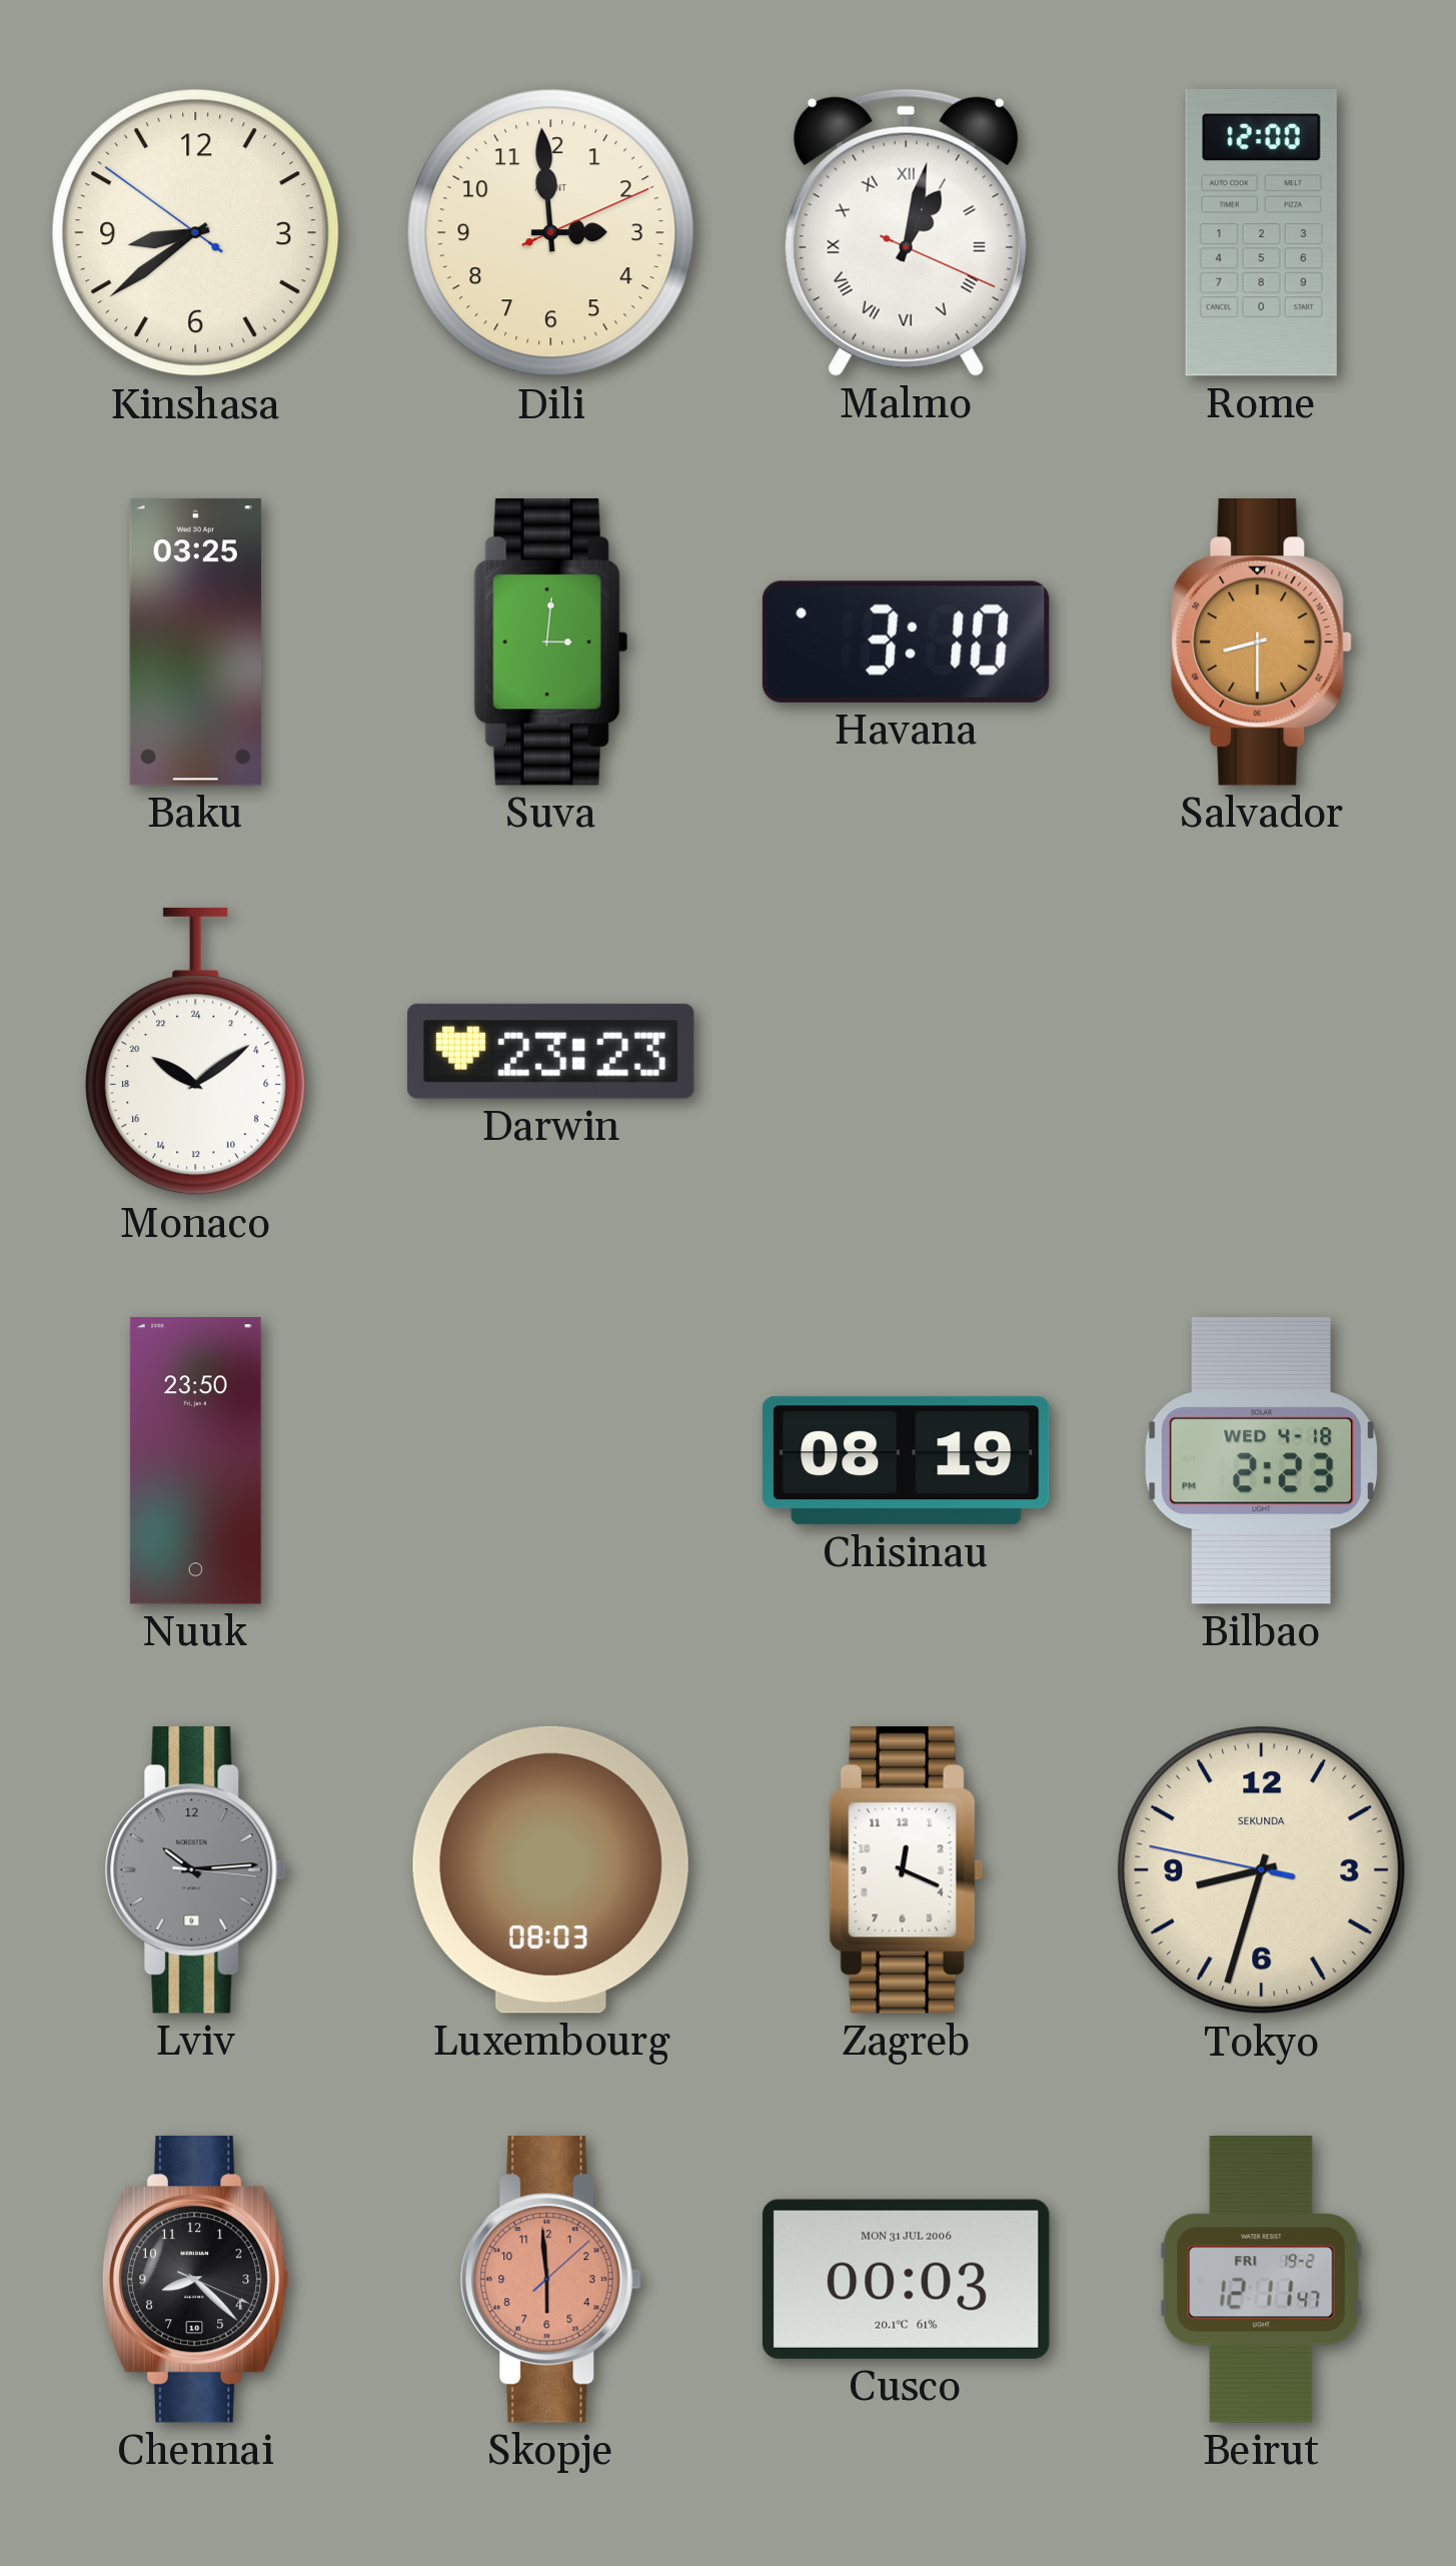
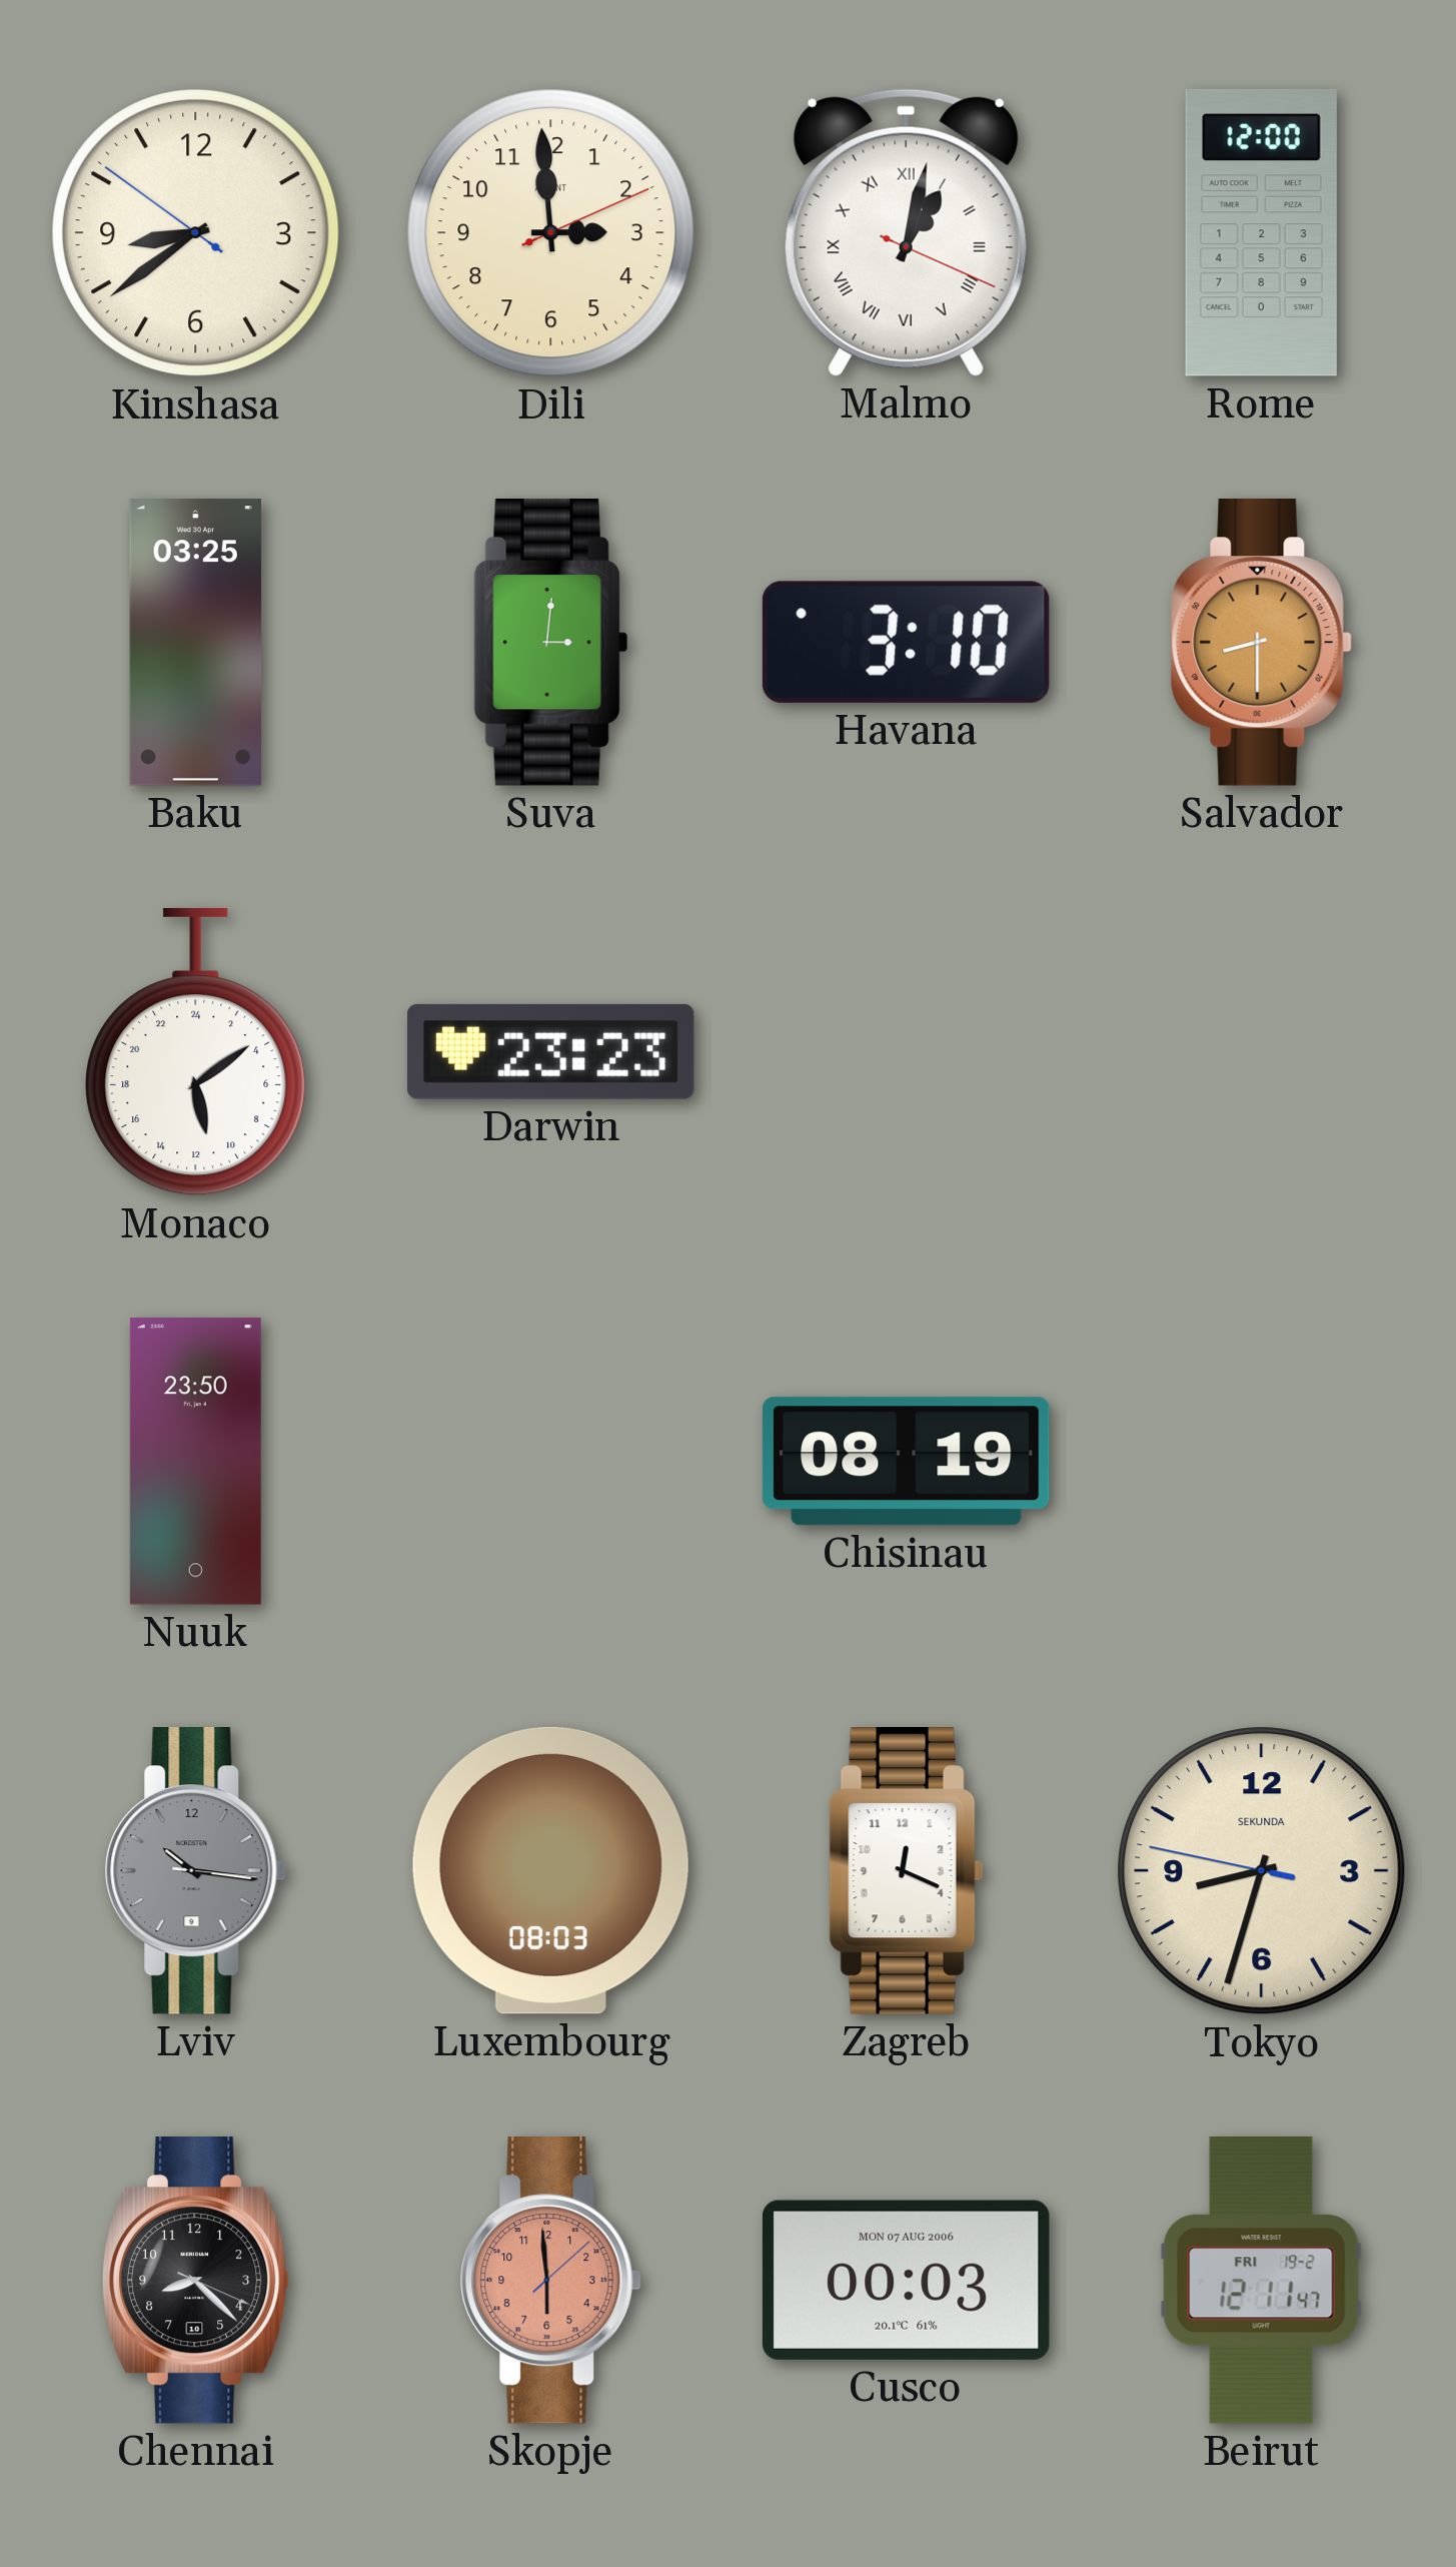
Monaco: 20:09 -> 11:09 (196, 1052)
Bilbao: 2:23 -> none (1261, 1460)
Lviv: 10:14 -> 10:16 (195, 1871)
Cusco date: MON 31 JUL 2006 -> MON 07 AUG 2006 (906, 2280)
